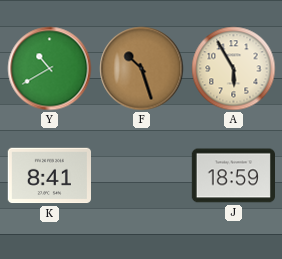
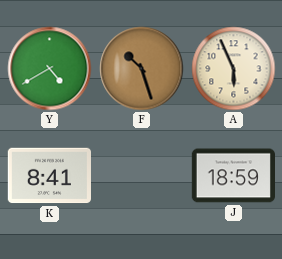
Y: 10:40 -> 4:40 (50, 69)
A: 5:55 -> 5:56 (234, 69)
